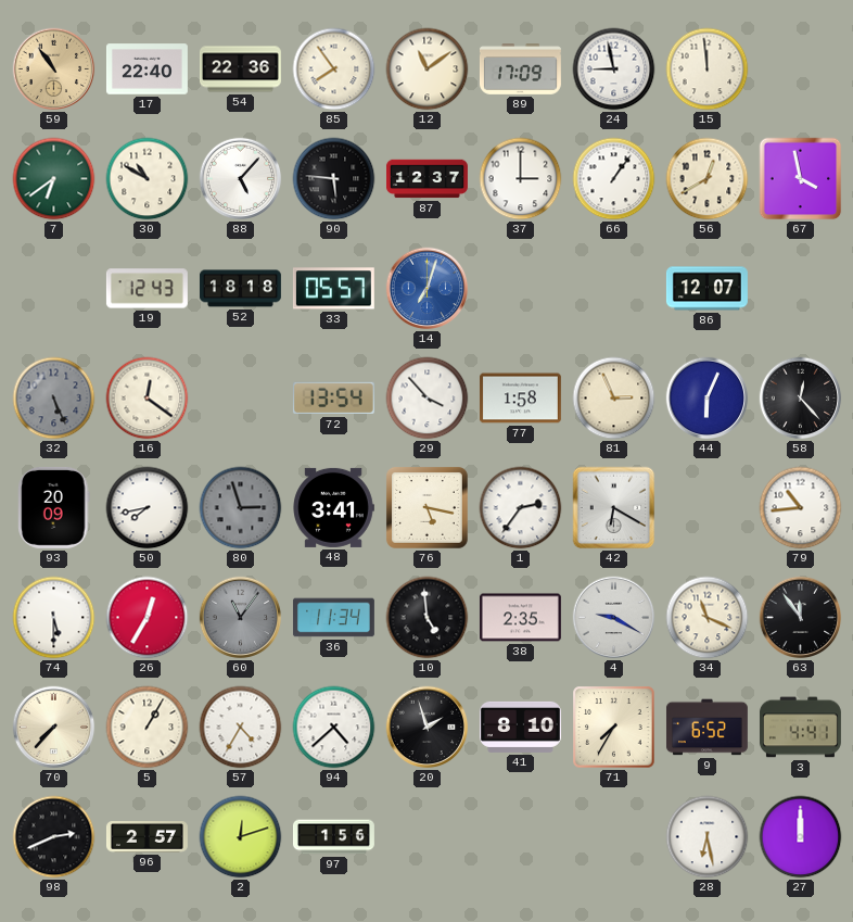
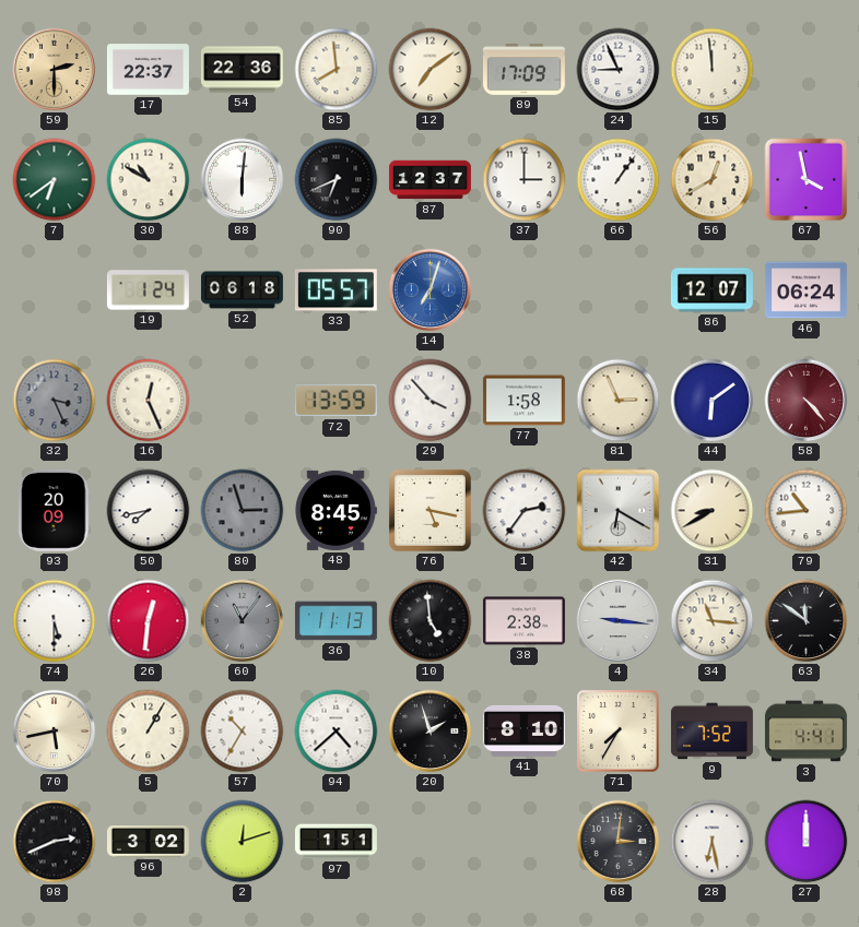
59: 10:54 -> 2:30 (55, 70)
17: 22:40 -> 22:37 (148, 70)
85: 7:54 -> 7:59 (337, 70)
12: 11:09 -> 7:09 (431, 70)
24: 8:58 -> 8:56 (619, 70)
88: 5:07 -> 6:01 (243, 180)
90: 5:46 -> 6:41 (337, 180)
19: 12:43 -> 1:24 (148, 290)
52: 18:18 -> 06:18 (242, 290)
46: none -> 06:24 (805, 290)
32: 5:26 -> 3:26 (55, 401)
16: 12:21 -> 12:26 (149, 401)
72: 13:54 -> 13:59 (336, 401)
44: 6:04 -> 6:09 (713, 401)
58: 12:23 -> 4:23 (807, 401)
58 dial: black -> burgundy (807, 401)
48: 3:41 -> 8:45 (336, 510)
31: none -> 8:40 (713, 511)
26: 12:35 -> 12:31 (149, 621)
36: 11:34 -> 11:13 (336, 621)
38: 2:35 -> 2:38 (523, 621)
4: 9:20 -> 9:16 (619, 621)
34: 11:19 -> 11:16 (713, 621)
63: 11:54 -> 11:51 (807, 621)
70: 7:37 -> 5:43 (55, 732)
57: 4:35 -> 10:35 (243, 732)
9: 6:52 -> 7:52 (711, 732)
96: 2:57 -> 3:02 (148, 842)
97: 1:56 -> 1:51 (336, 842)
68: none -> 3:01 (619, 842)
